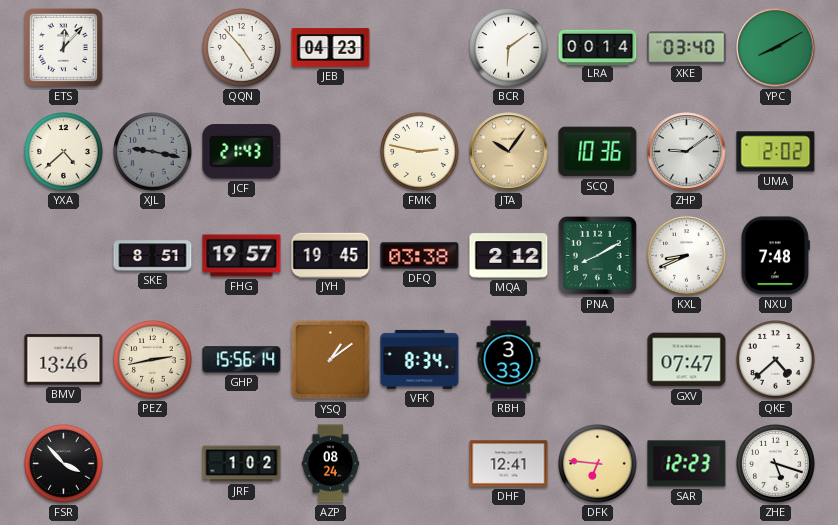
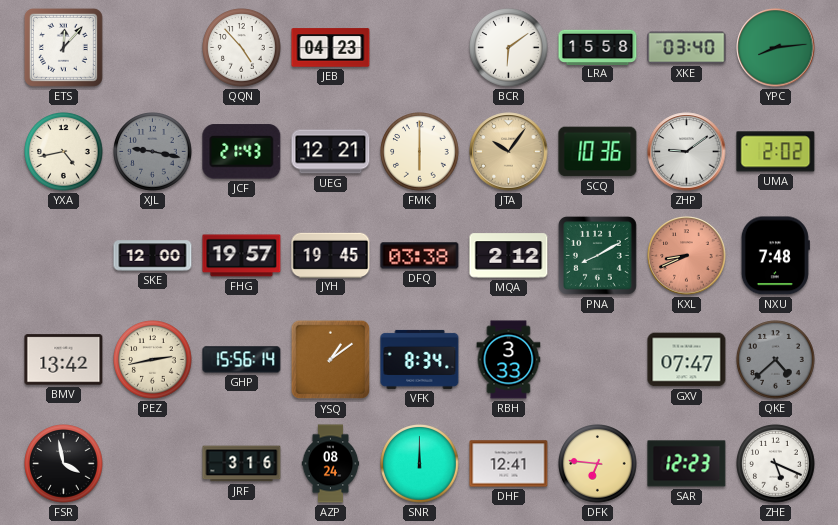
LRA: 00:14 -> 15:58 (598, 47)
YPC: 8:10 -> 8:14 (776, 48)
YXA: 4:38 -> 4:43 (64, 152)
UEG: none -> 12:21 (331, 152)
FMK: 2:47 -> 6:00 (420, 152)
SKE: 8:51 -> 12:00 (153, 256)
KXL dial: white -> salmon (687, 256)
BMV: 13:46 -> 13:42 (64, 360)
QKE dial: white -> grey (776, 360)
FSR: 3:53 -> 3:58 (64, 464)
JRF: 1:02 -> 3:16 (242, 464)
SNR: none -> 12:00 (420, 464)
ZHE: 5:18 -> 5:19 (776, 464)
